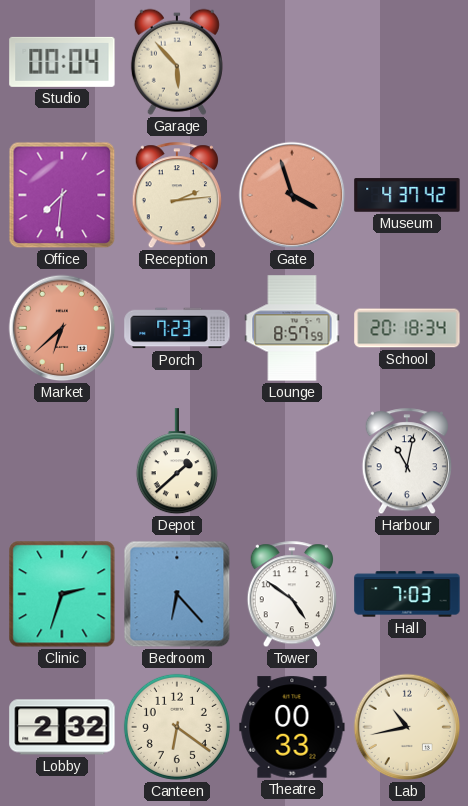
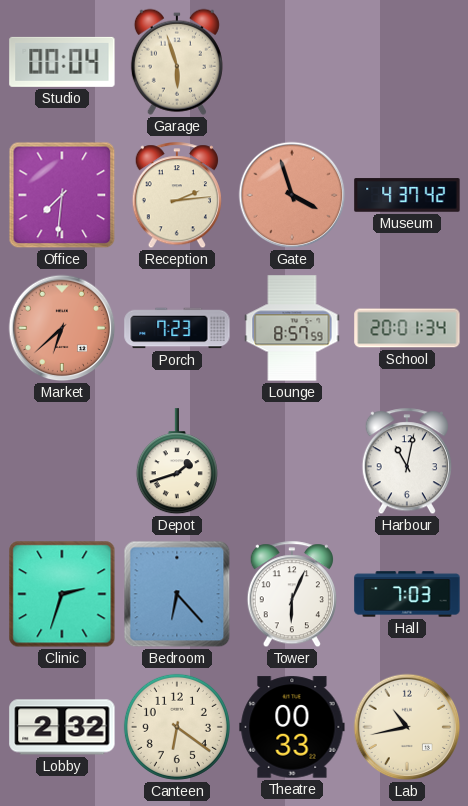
Garage: 5:53 -> 5:57 (177, 62)
School: 20:18 -> 20:01 (407, 328)
Depot: 1:38 -> 1:42 (177, 462)
Tower: 4:51 -> 6:04 (292, 595)
